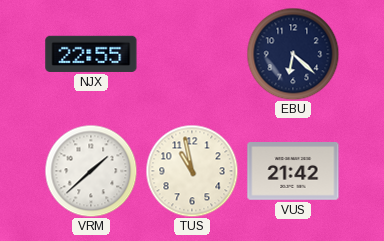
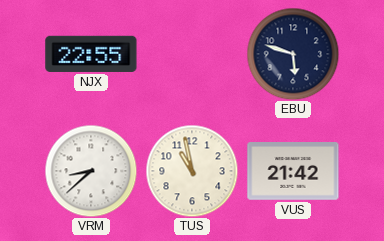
EBU: 6:22 -> 5:48 (293, 54)
VRM: 1:38 -> 8:38 (91, 171)
